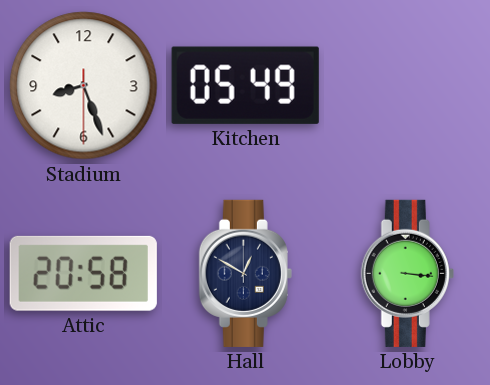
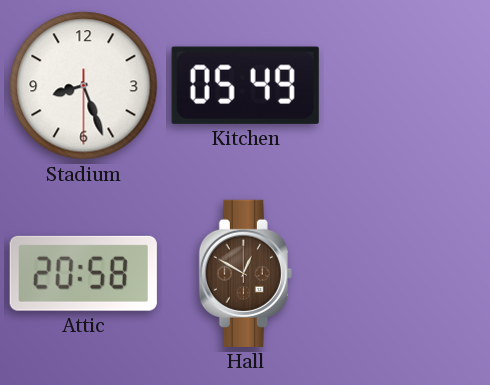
Hall dial: navy -> brown (245, 273)
Lobby: 3:16 -> none (407, 273)
